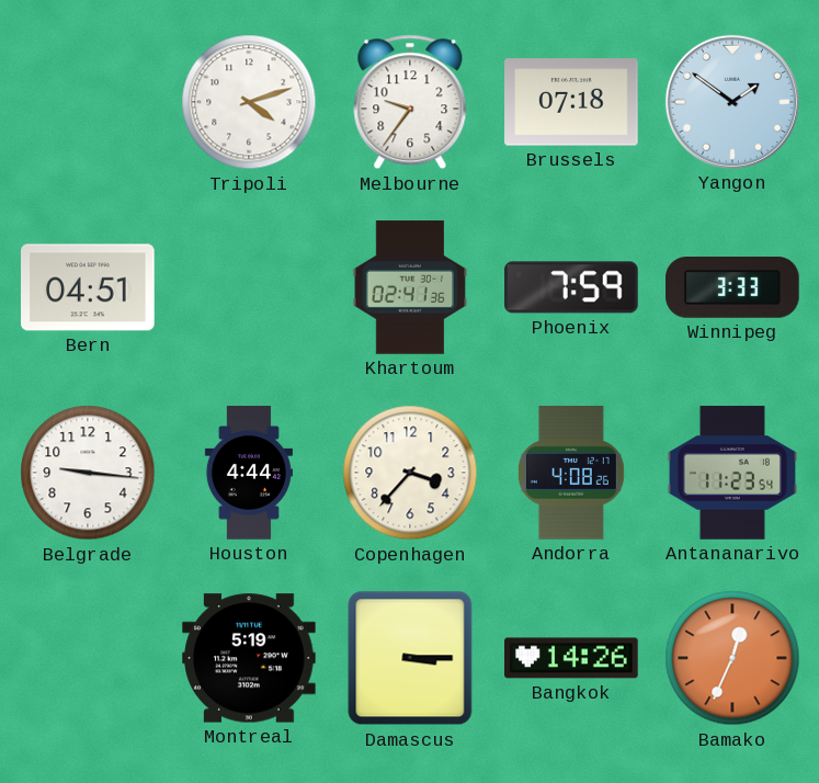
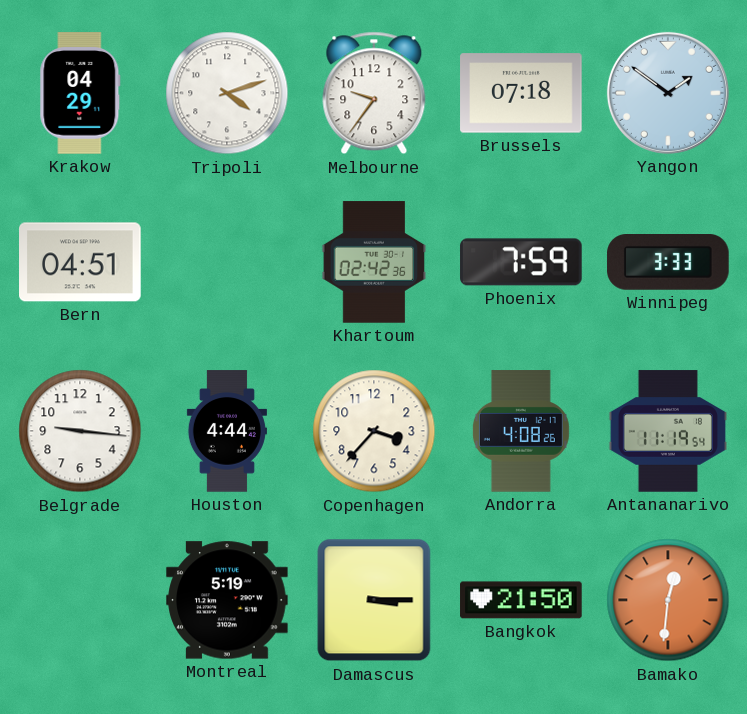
Krakow: none -> 04:29 (80, 93)
Khartoum: 02:41 -> 02:42 (374, 262)
Antananarivo: 11:23 -> 11:19 (668, 431)
Bangkok: 14:26 -> 21:50 (521, 600)
Bamako: 12:34 -> 12:31 (668, 600)
